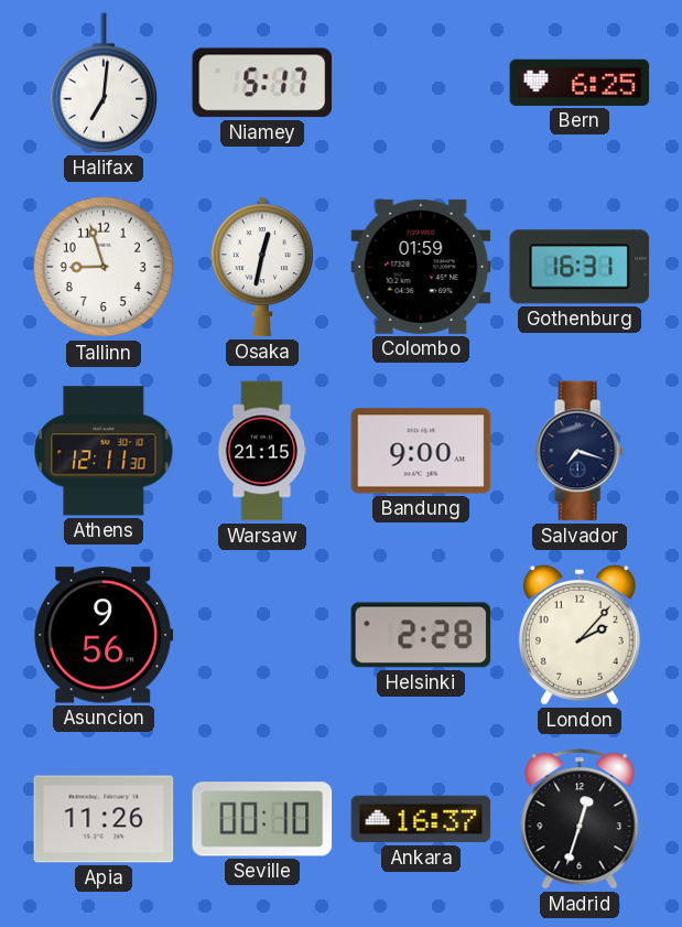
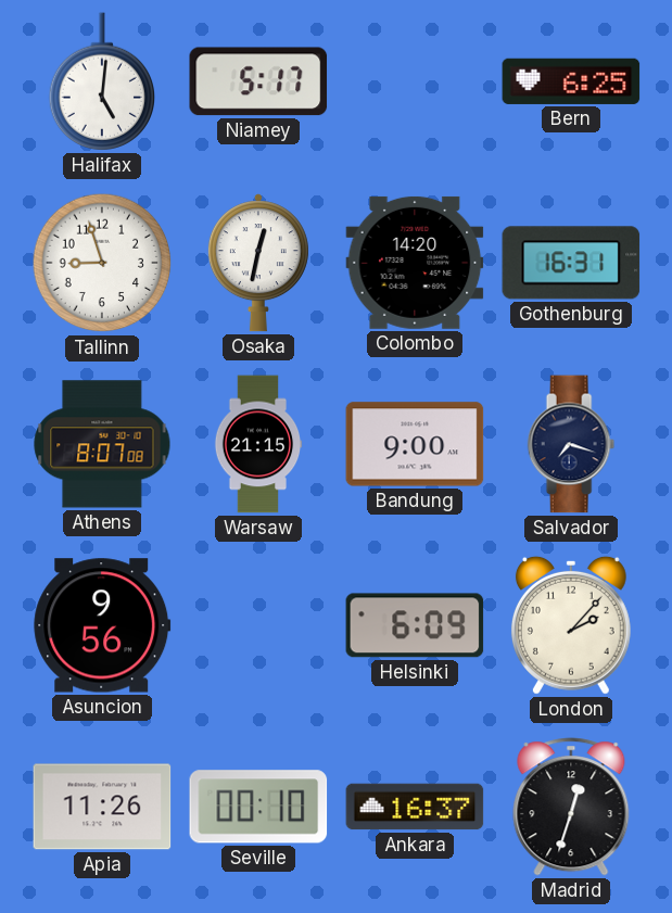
Halifax: 7:01 -> 5:01 (101, 81)
Colombo: 01:59 -> 14:20 (415, 263)
Athens: 12:11 -> 8:07 (102, 444)
Helsinki: 2:28 -> 6:09 (415, 625)
